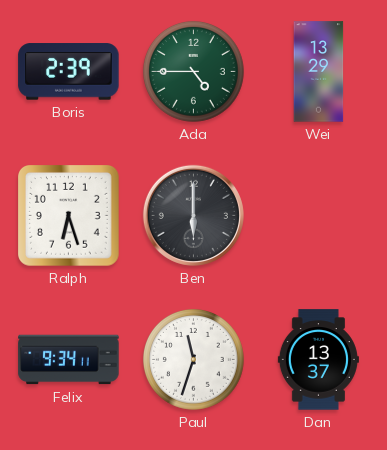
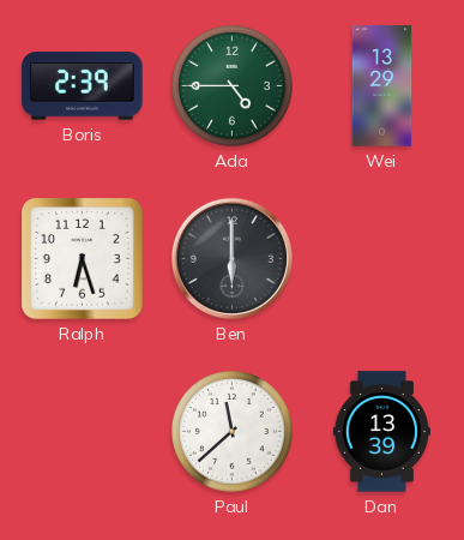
Felix: 9:34 -> none (69, 360)
Paul: 11:33 -> 11:38 (233, 432)
Dan: 13:37 -> 13:39 (381, 432)
